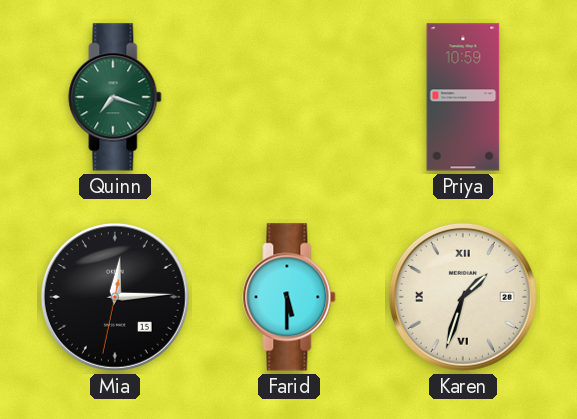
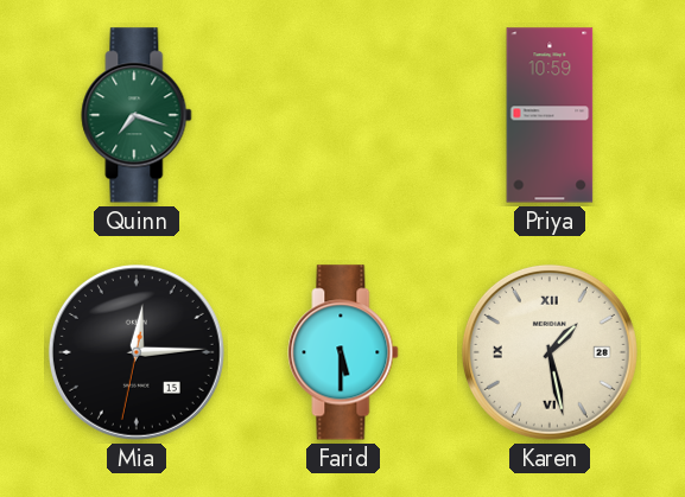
Karen: 1:33 -> 1:28 (550, 352)
